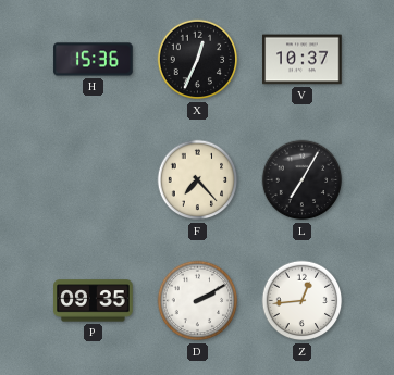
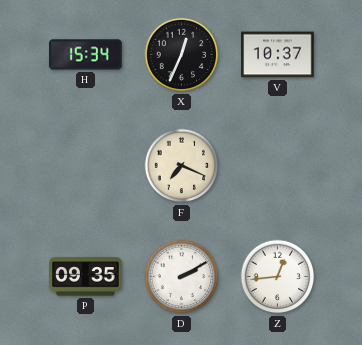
H: 15:36 -> 15:34 (86, 55)
F: 7:23 -> 7:19 (182, 166)
L: 7:05 -> none (303, 180)
